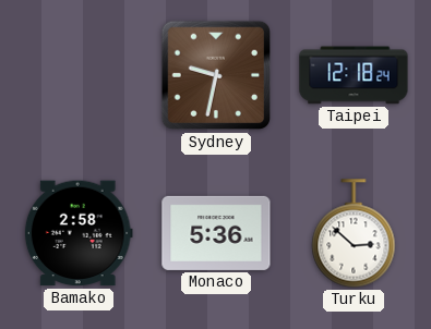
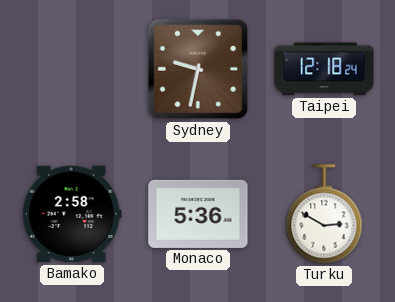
Turku: 2:52 -> 2:50 (324, 214)
